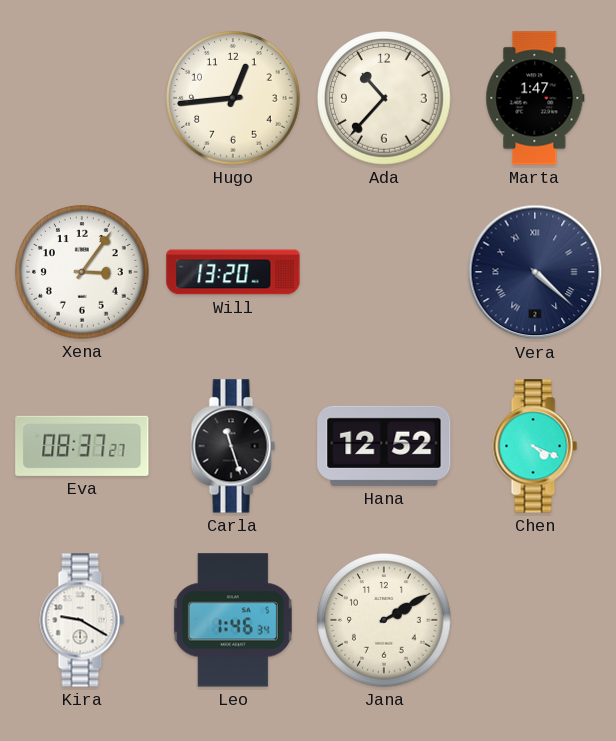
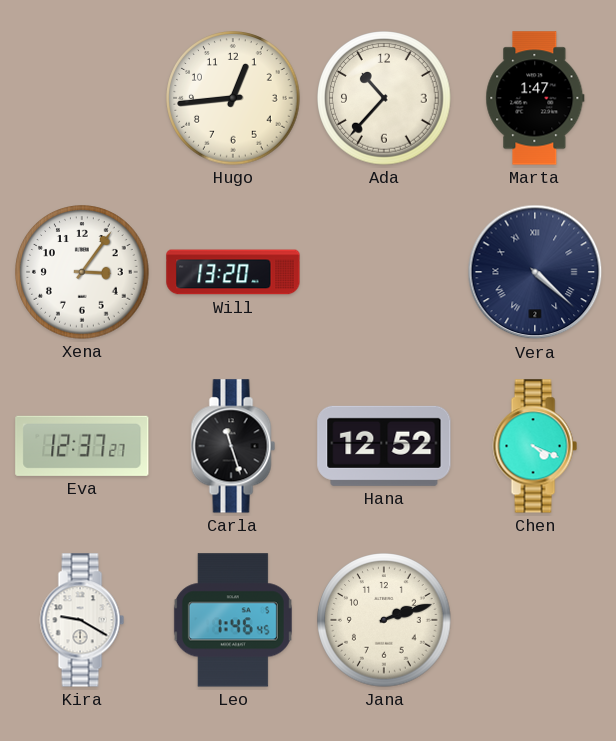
Eva: 08:37 -> 12:37 (82, 446)
Leo: 1:46:34 -> 1:46:45 (233, 620)
Jana: 2:10 -> 2:12 (384, 620)
